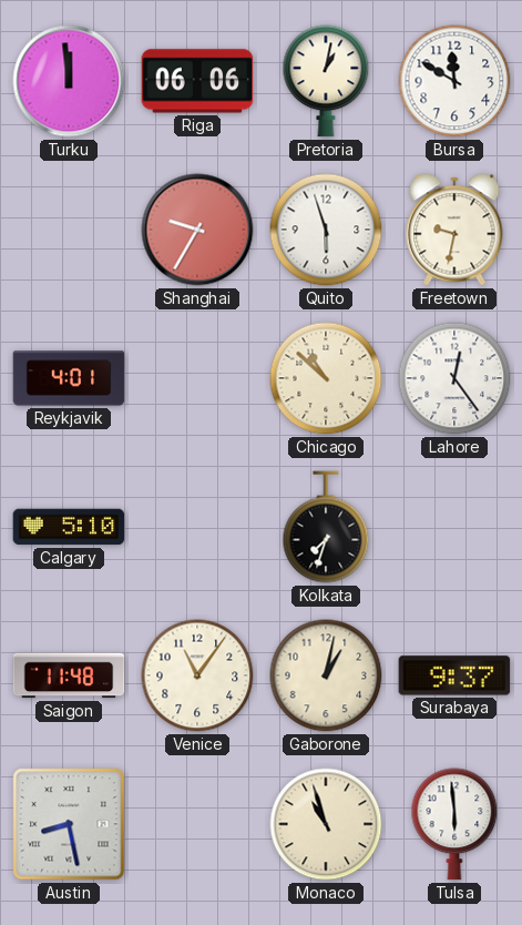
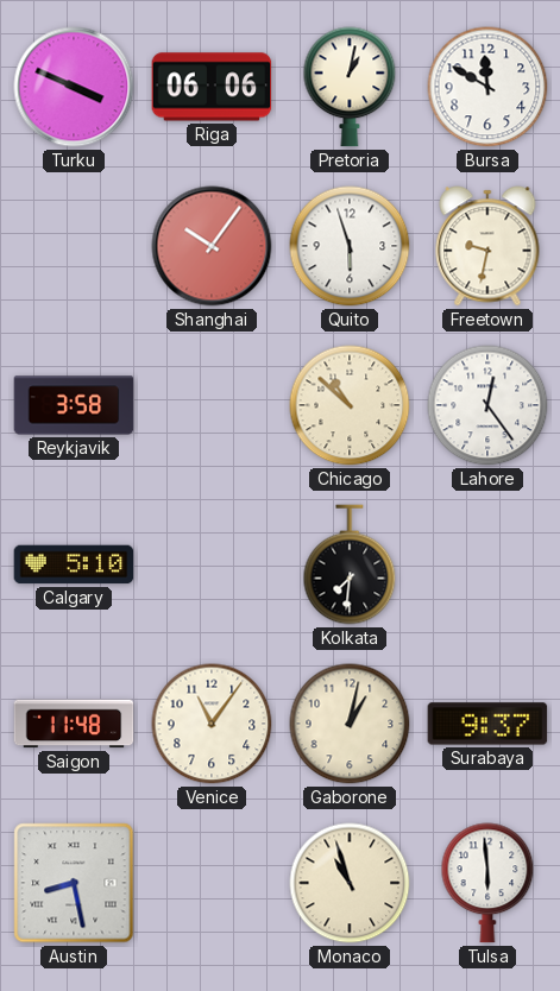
Turku: 11:59 -> 3:49 (74, 87)
Shanghai: 9:35 -> 10:06 (212, 246)
Reykjavik: 4:01 -> 3:58 (74, 405)
Kolkata: 7:33 -> 7:31 (350, 564)
